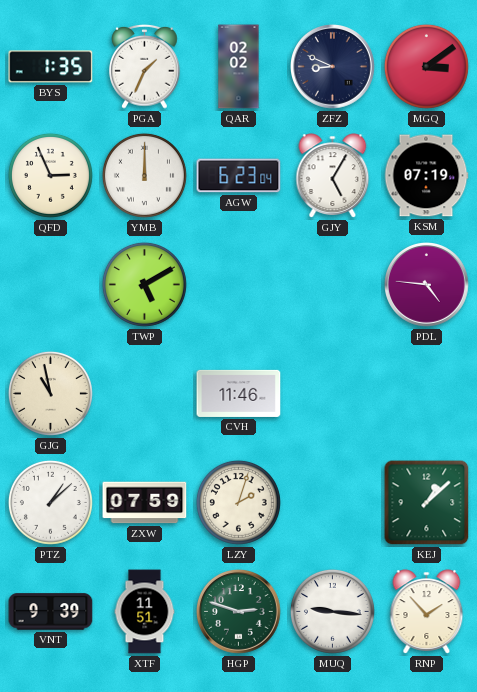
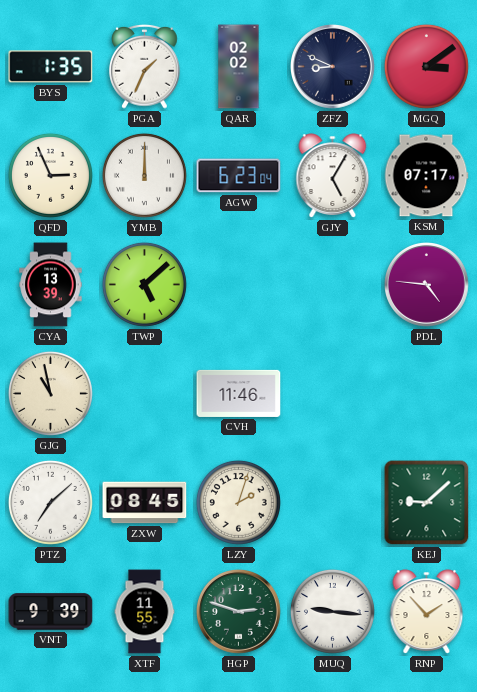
KSM: 07:19 -> 07:17 (426, 176)
CYA: none -> 13:39 (51, 285)
TWP: 5:10 -> 5:08 (144, 284)
PTZ: 1:08 -> 7:08 (50, 502)
ZXW: 07:59 -> 08:45 (145, 503)
KEJ: 1:08 -> 9:08 (427, 503)
XTF: 11:51 -> 11:55 (145, 612)
